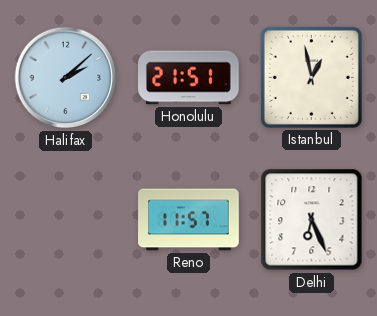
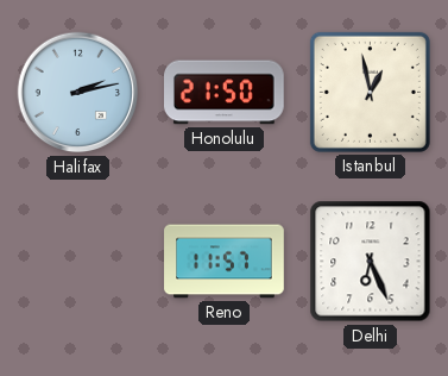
Halifax: 2:08 -> 2:13 (78, 93)
Honolulu: 21:51 -> 21:50 (225, 93)
